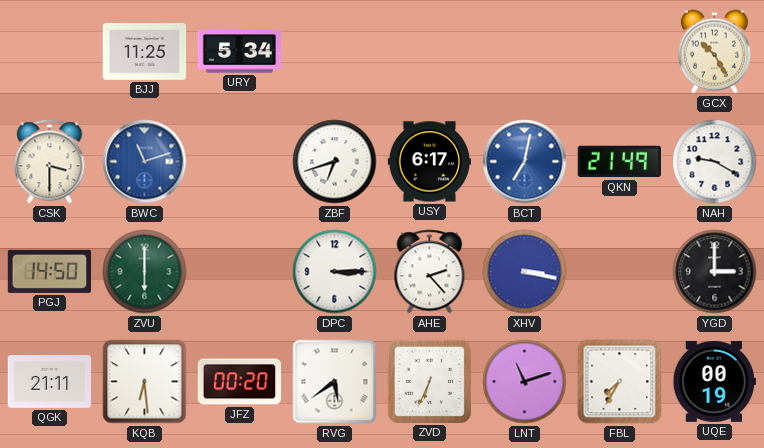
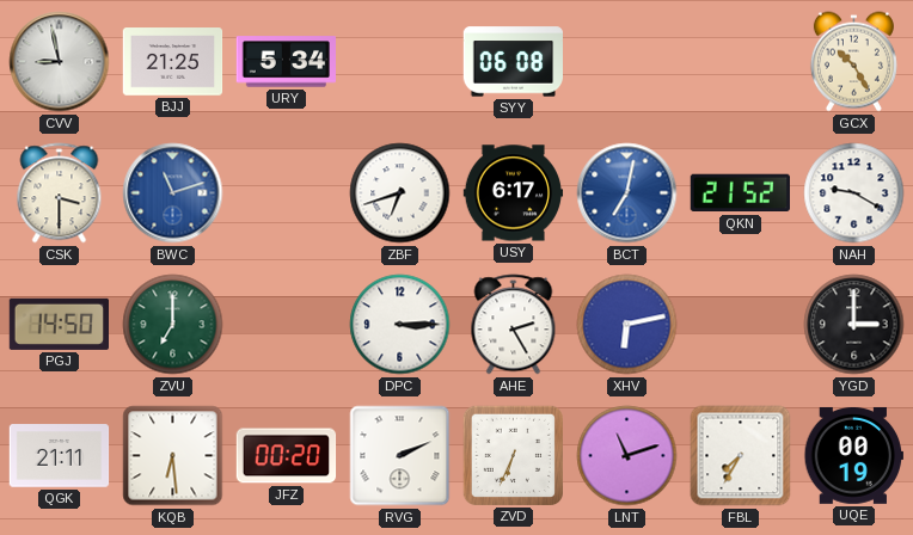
CVV: none -> 8:58 (60, 62)
BJJ: 11:25 -> 21:25 (173, 62)
SYY: none -> 06:08 (513, 62)
QKN: 21:49 -> 21:52 (740, 193)
ZVU: 6:00 -> 7:00 (173, 325)
AHE: 2:23 -> 2:25 (514, 325)
XHV: 3:17 -> 6:13 (627, 325)
RVG: 5:39 -> 2:11 (400, 456)
